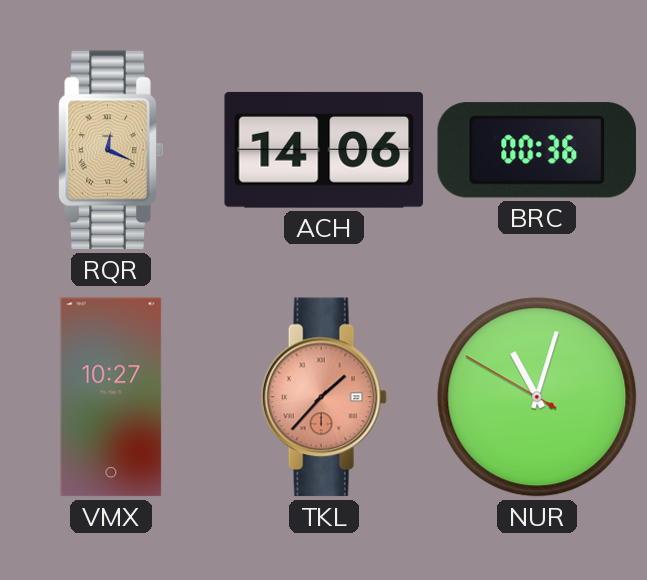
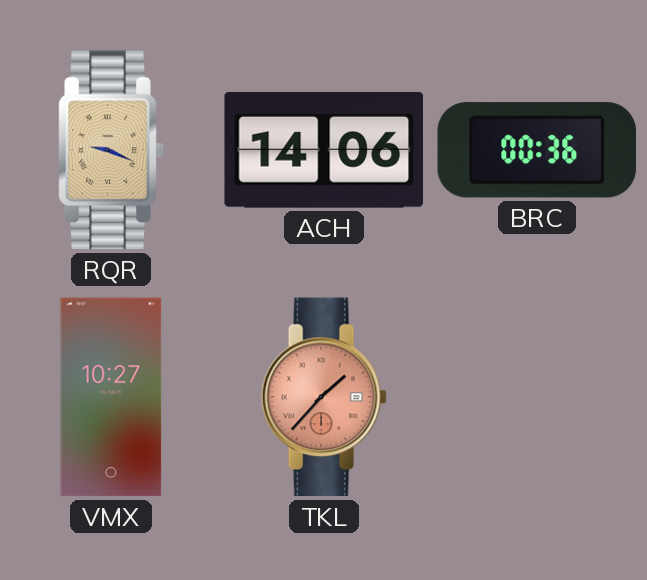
RQR: 12:19 -> 9:19 (111, 150)
NUR: 11:02 -> none (537, 397)
